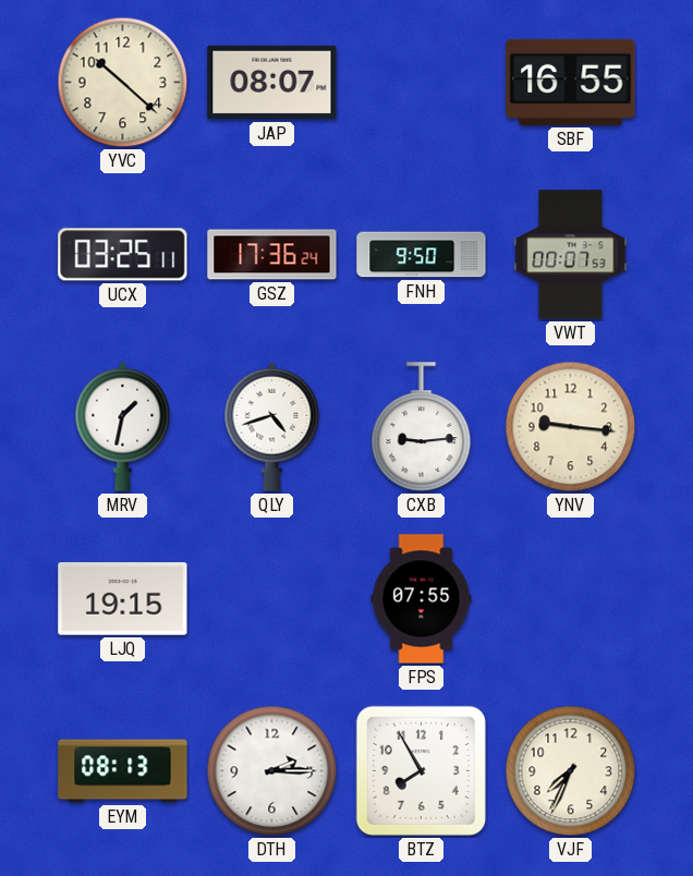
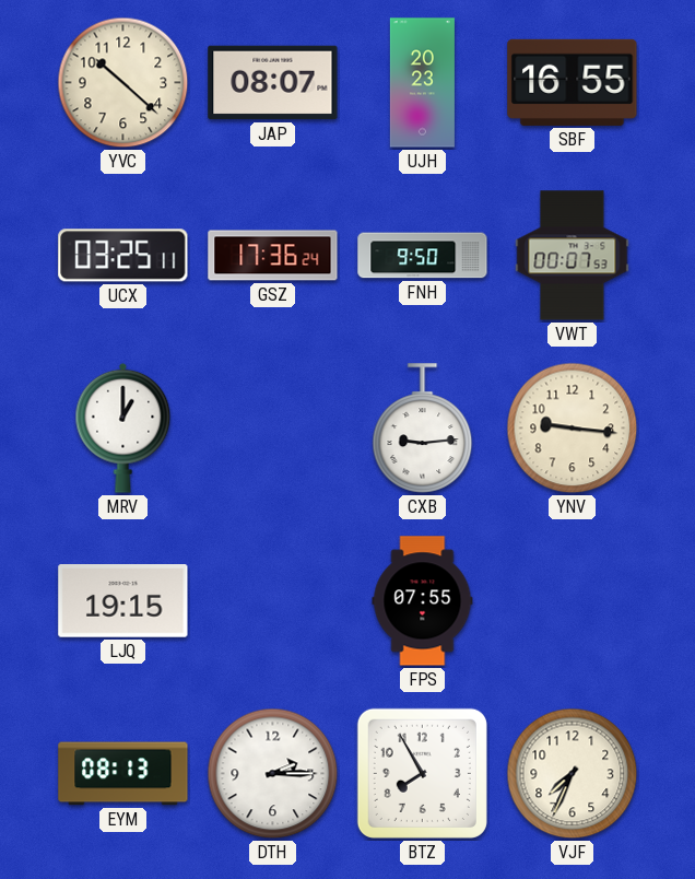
UJH: none -> 20:23 (422, 83)
MRV: 1:32 -> 1:00 (123, 427)
QLY: 4:42 -> none (272, 426)
